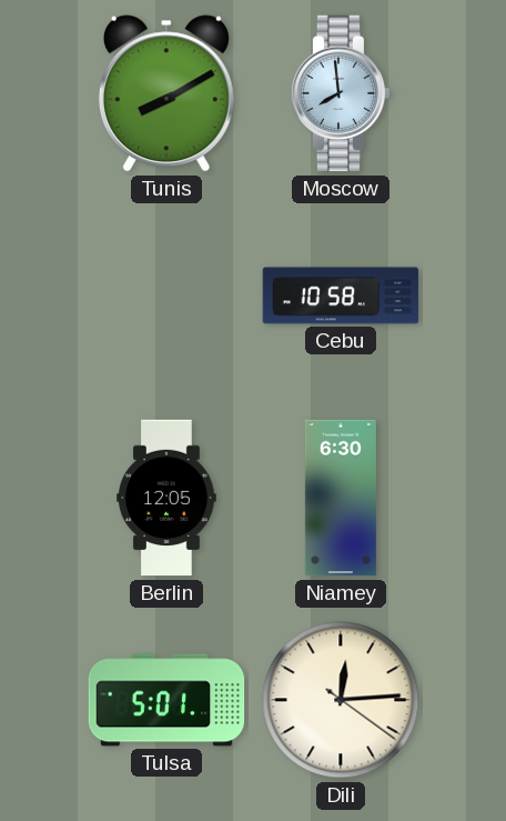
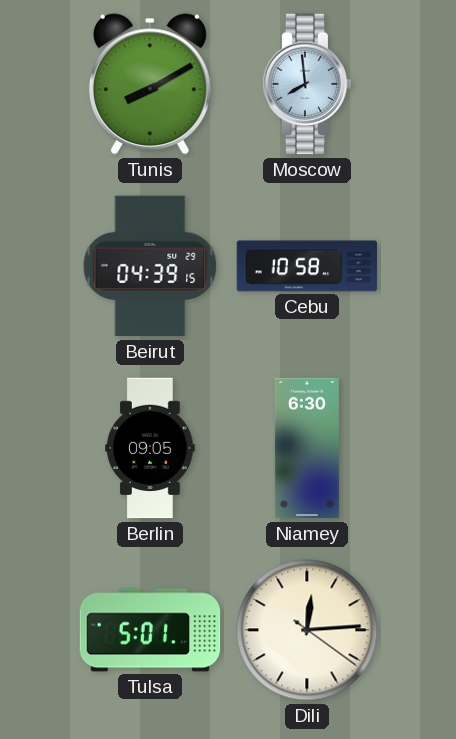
Beirut: none -> 04:39 (150, 266)
Berlin: 12:05 -> 09:05 (150, 448)
